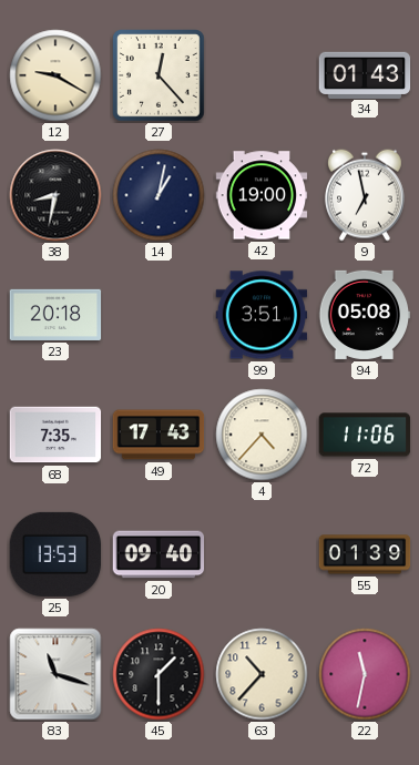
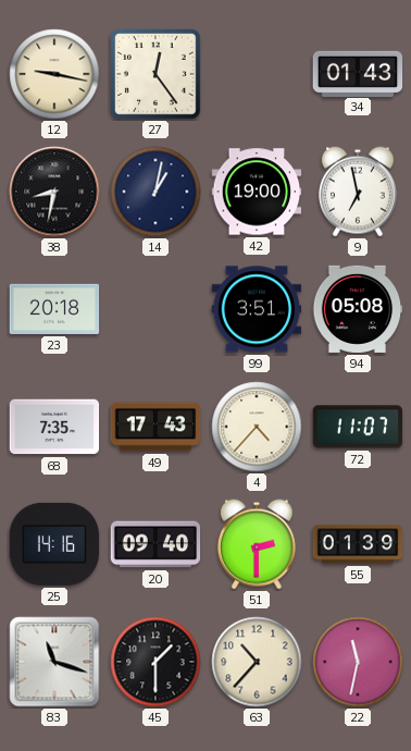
12: 9:20 -> 9:17 (54, 74)
27: 12:23 -> 12:24 (157, 75)
72: 11:06 -> 11:07 (358, 427)
25: 13:53 -> 14:16 (54, 544)
51: none -> 2:30 (257, 544)
